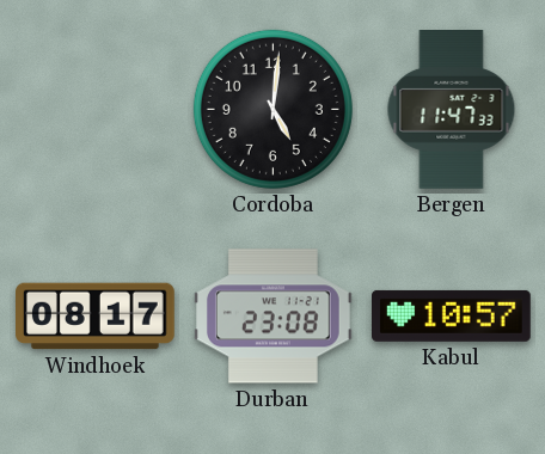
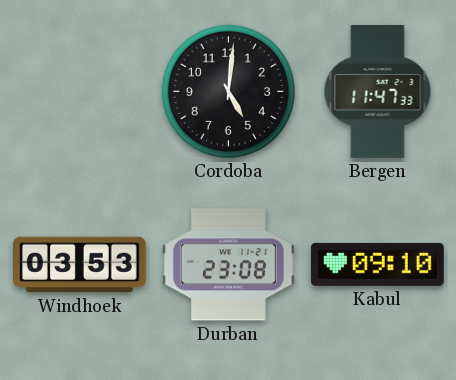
Windhoek: 08:17 -> 03:53 (80, 265)
Kabul: 10:57 -> 09:10 (378, 264)
